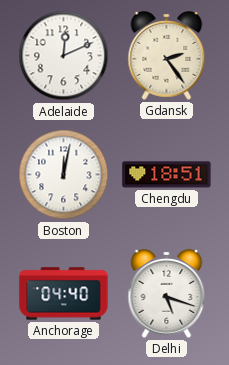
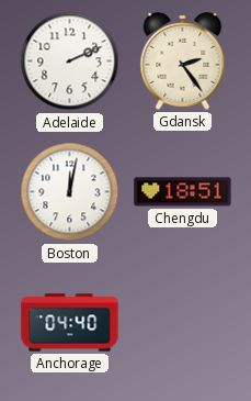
Adelaide: 12:11 -> 2:11 (70, 62)
Delhi: 5:18 -> none (167, 293)
